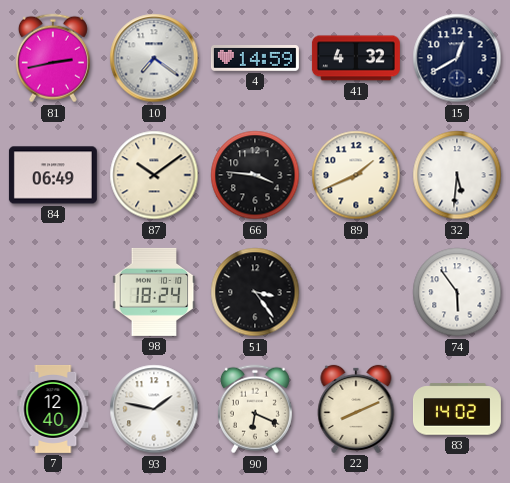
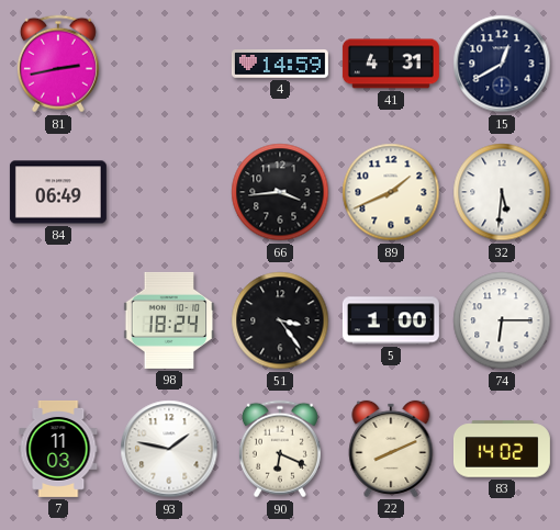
10: 7:21 -> none (154, 58)
41: 4:32 -> 4:31 (391, 64)
87: 10:09 -> none (154, 175)
66: 3:46 -> 3:44 (280, 192)
5: none -> 1:00 (391, 320)
74: 5:54 -> 6:15 (502, 320)
7: 12:40 -> 11:03 (58, 449)
